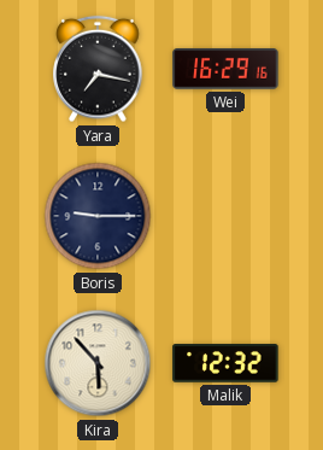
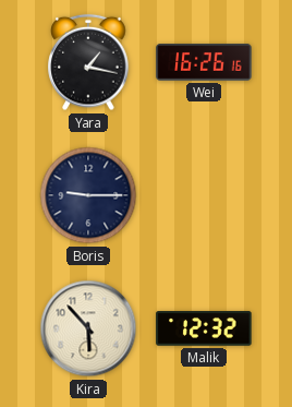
Yara: 7:17 -> 1:17 (88, 62)
Wei: 16:29 -> 16:26 (204, 62)
